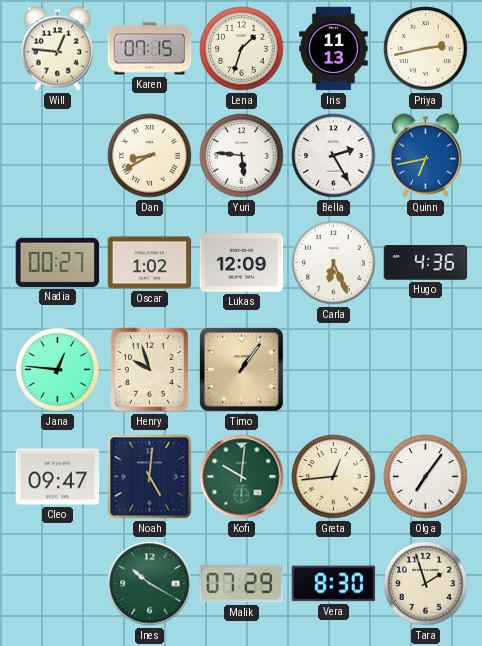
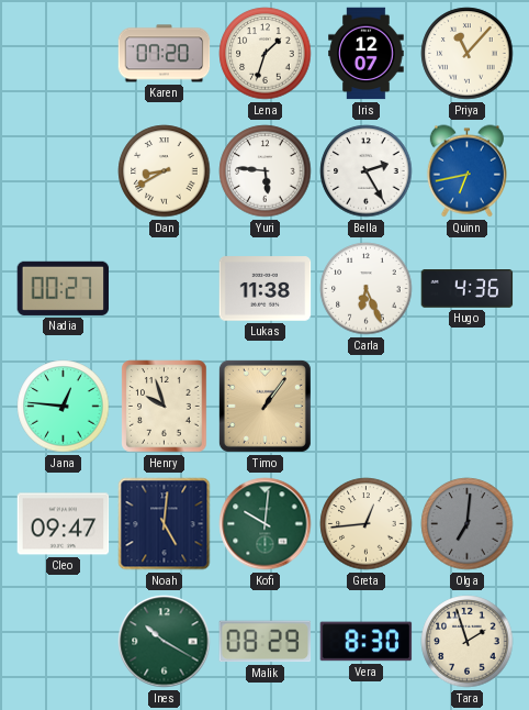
Will: 12:46 -> none (57, 49)
Karen: 07:15 -> 07:20 (165, 54)
Iris: 11:13 -> 12:07 (367, 54)
Priya: 2:43 -> 11:07 (468, 54)
Oscar: 1:02 -> none (150, 263)
Lukas: 12:09 -> 11:38 (266, 289)
Olga: 7:06 -> 7:01 (468, 524)
Olga dial: white -> grey (468, 524)
Malik: 07:29 -> 08:29 (266, 642)
